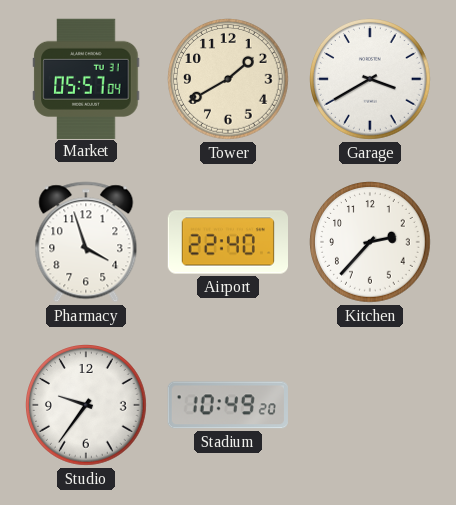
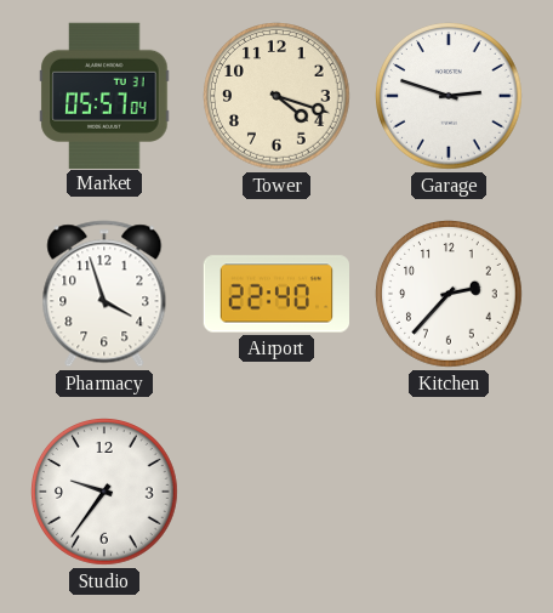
Tower: 1:40 -> 4:18 (278, 97)
Garage: 3:40 -> 2:48 (450, 97)
Stadium: 10:49 -> none (228, 405)
